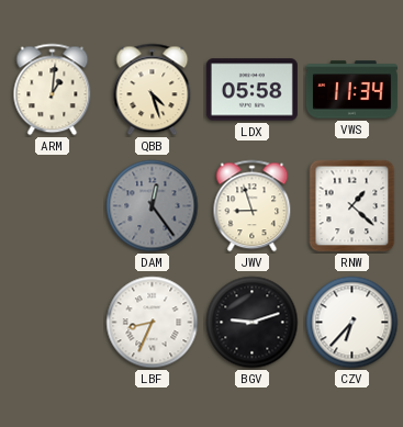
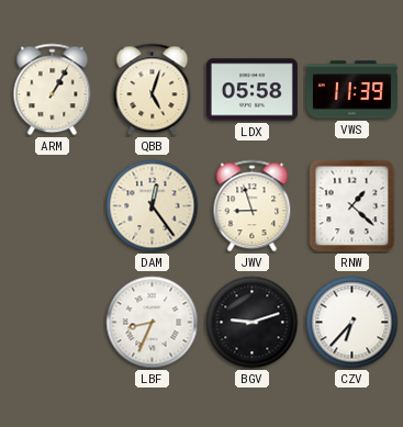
ARM: 1:01 -> 1:05 (53, 90)
QBB: 4:27 -> 5:03 (153, 90)
VWS: 11:34 -> 11:39 (351, 90)
DAM dial: grey -> cream (153, 206)
